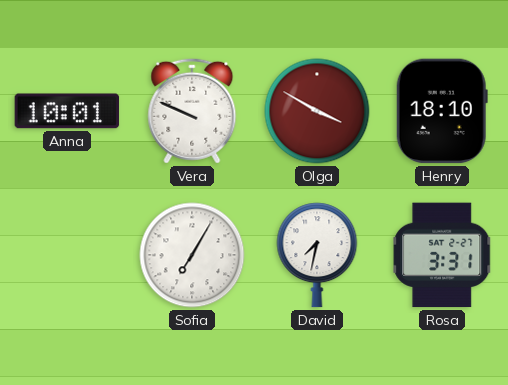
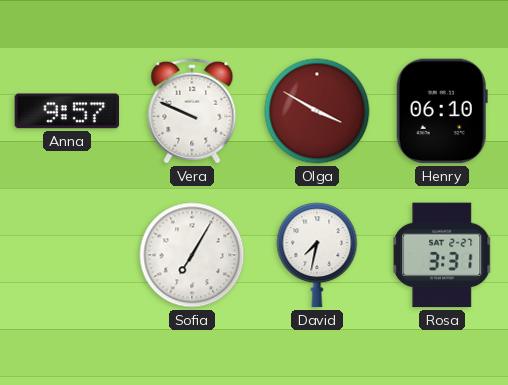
Anna: 10:01 -> 9:57 (67, 111)
Henry: 18:10 -> 06:10 (442, 111)
